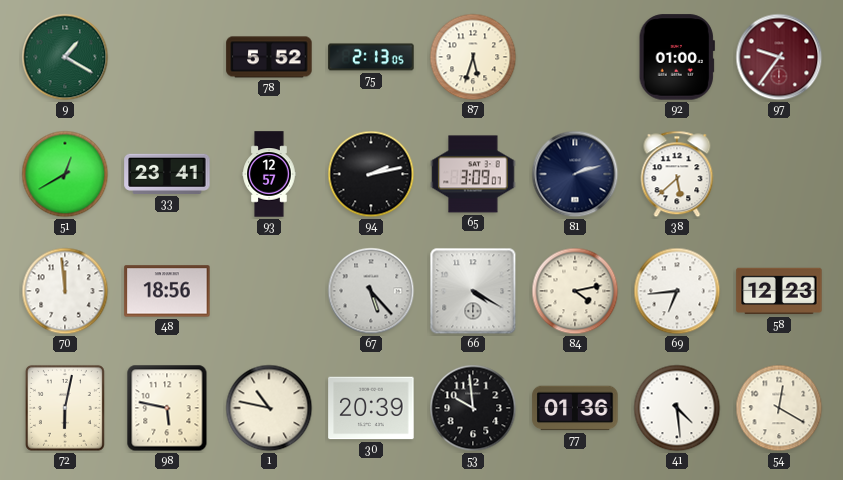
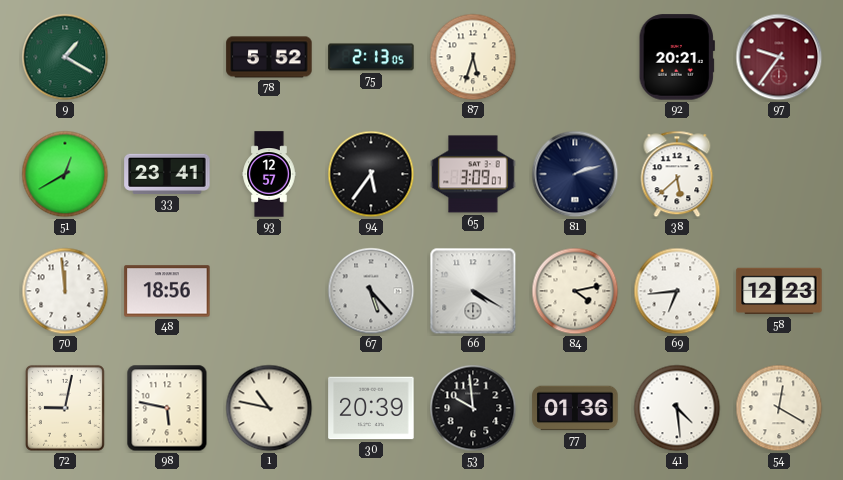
92: 01:00 -> 20:21 (677, 57)
94: 2:13 -> 5:36 (371, 174)
72: 6:02 -> 9:02 (65, 408)
